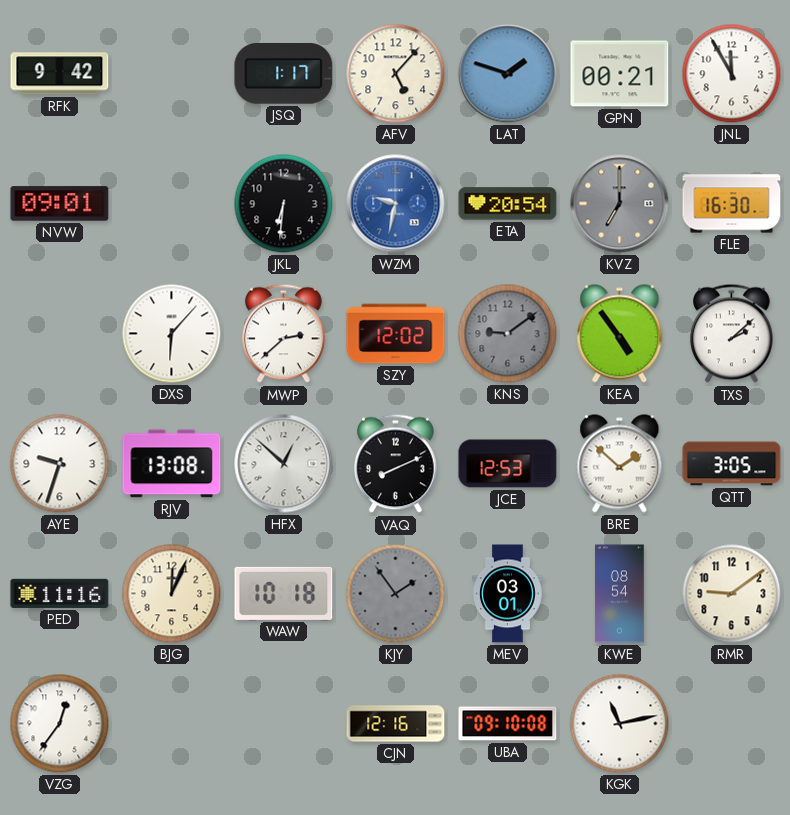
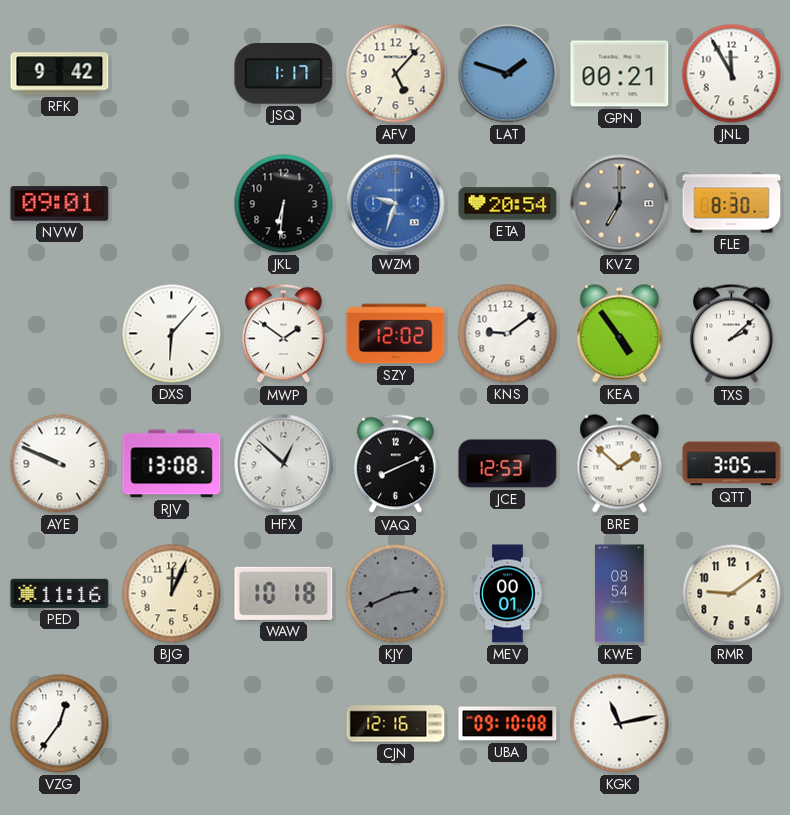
WZM: 9:32 -> 9:33 (396, 204)
FLE: 16:30 -> 8:30 (732, 204)
MWP: 2:38 -> 1:51 (284, 334)
KNS dial: grey -> white (508, 334)
AYE: 9:33 -> 9:49 (60, 464)
KJY: 1:54 -> 2:41 (396, 594)
MEV: 03:01 -> 00:01 (508, 594)
